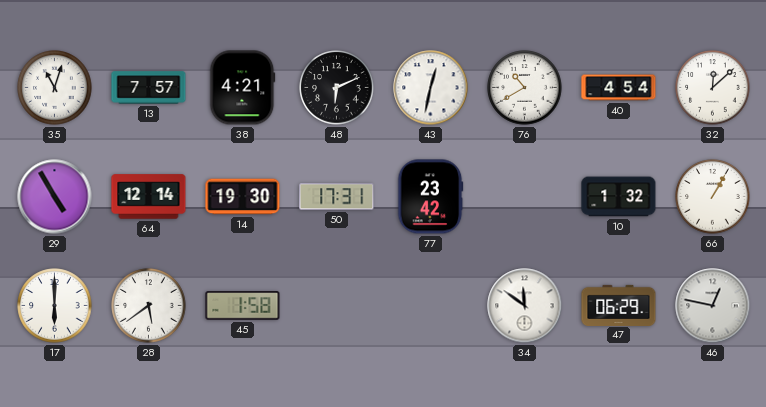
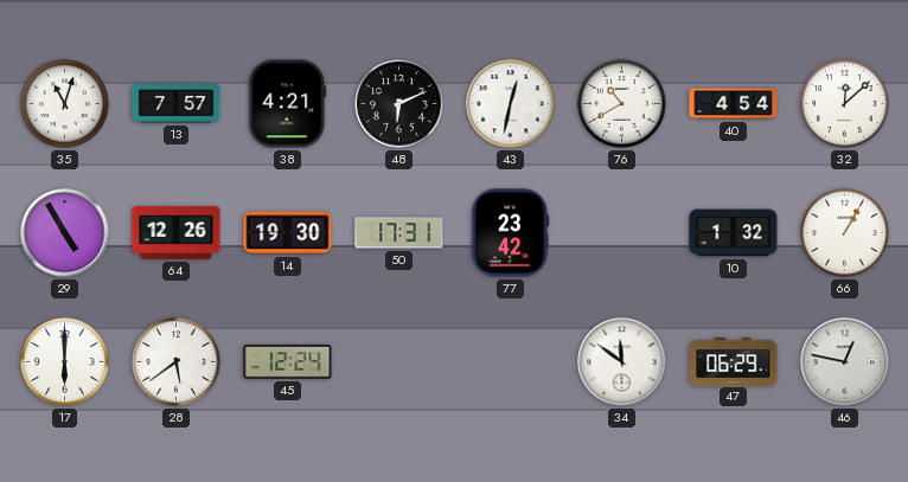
64: 12:14 -> 12:26 (177, 233)
45: 1:58 -> 12:24 (288, 362)
